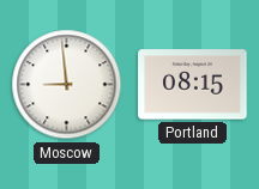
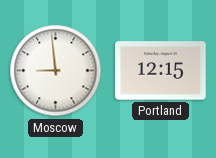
Portland: 08:15 -> 12:15 (161, 71)
